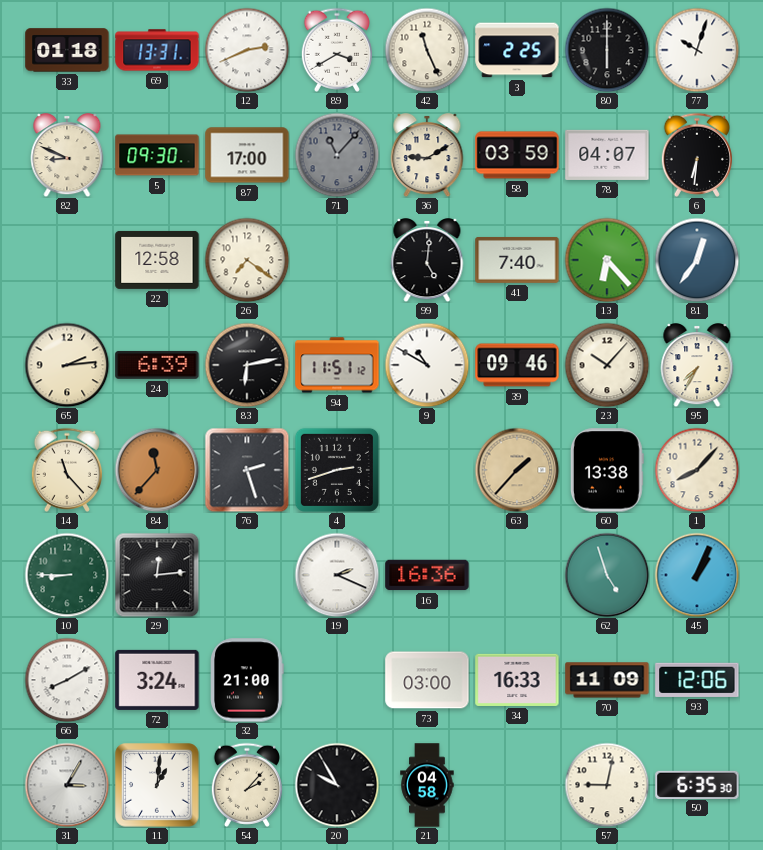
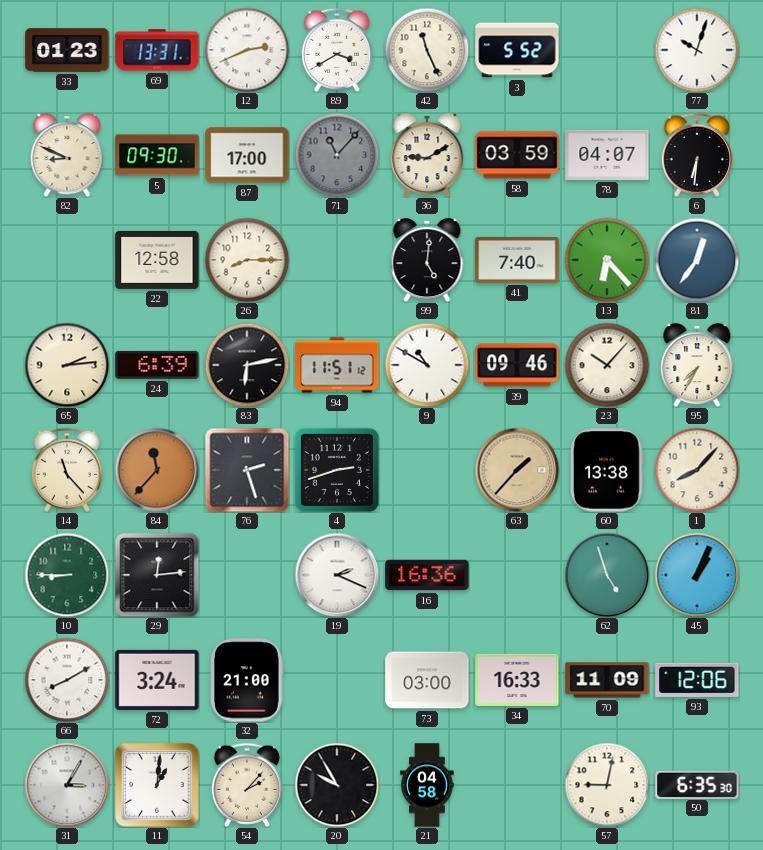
33: 01:18 -> 01:23 (67, 50)
3: 2:25 -> 5:52 (517, 50)
80: 6:00 -> none (607, 50)
26: 7:21 -> 8:15 (247, 260)
